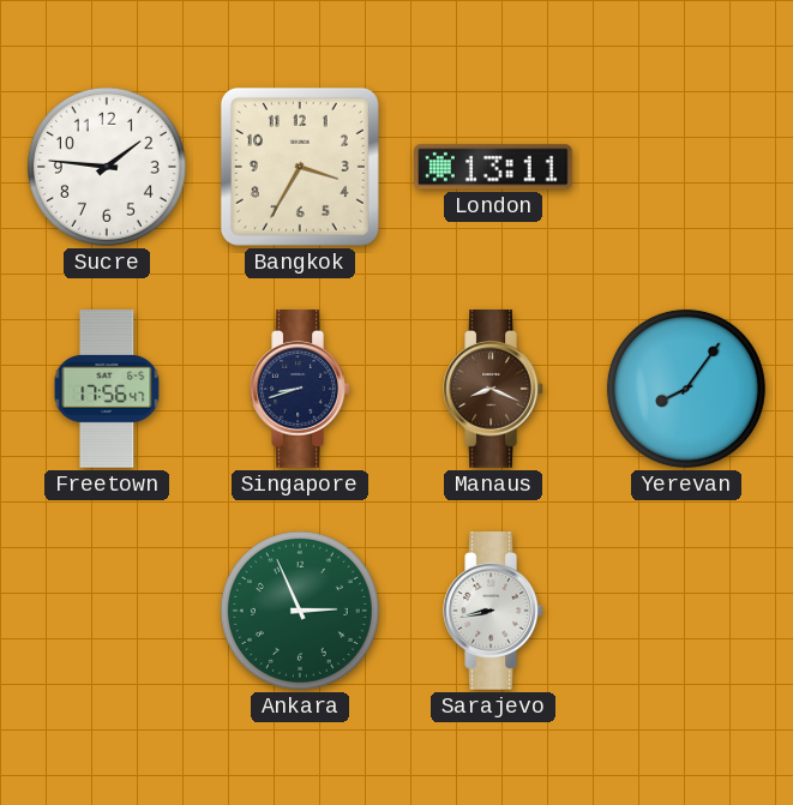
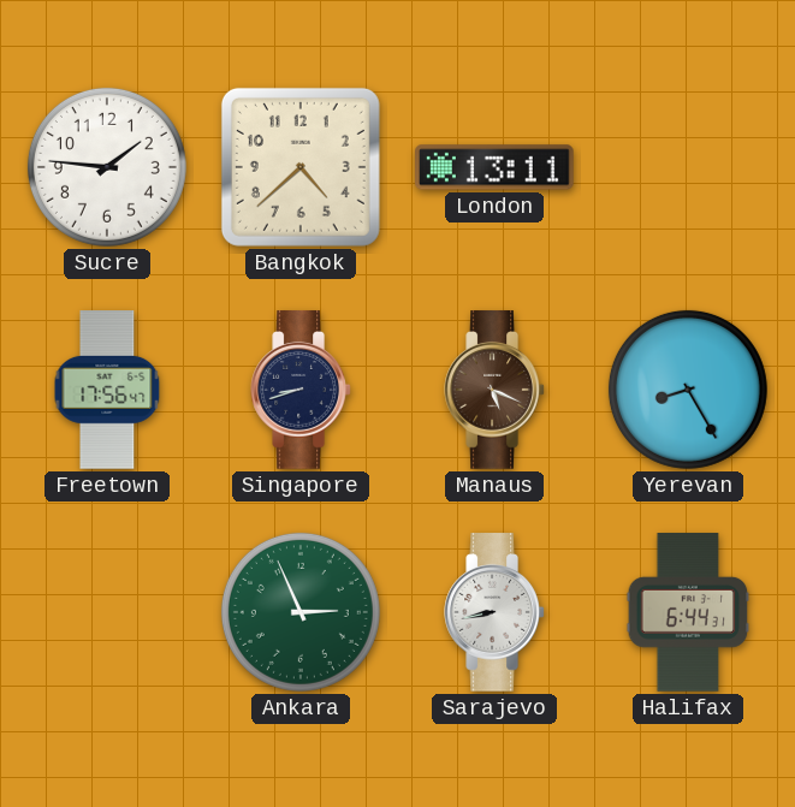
Bangkok: 3:35 -> 4:38 (301, 167)
Manaus: 8:19 -> 5:19 (494, 390)
Yerevan: 8:06 -> 8:25 (688, 390)
Halifax: none -> 6:44 (688, 612)
